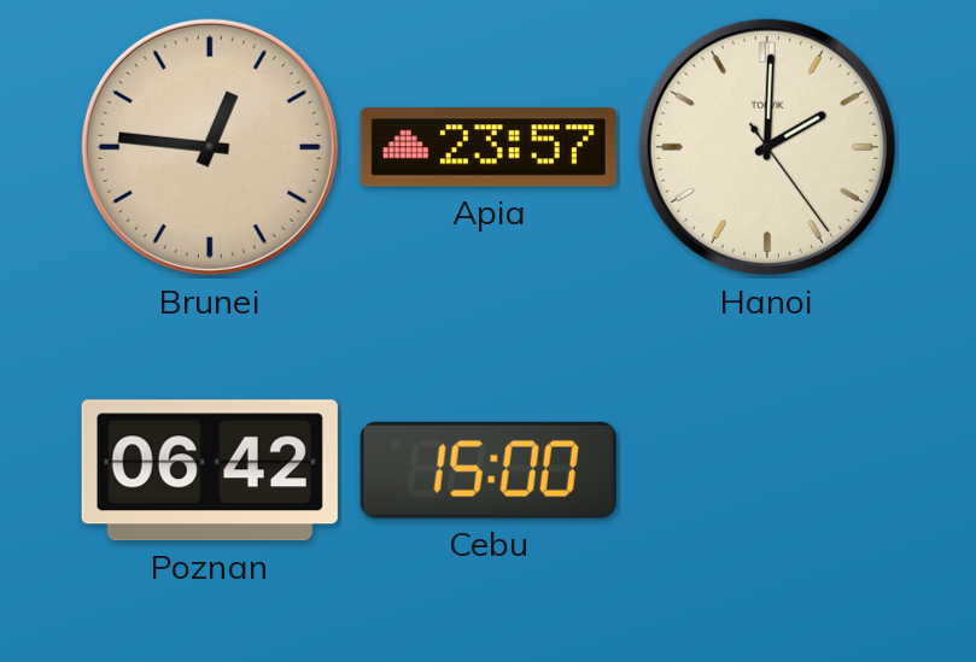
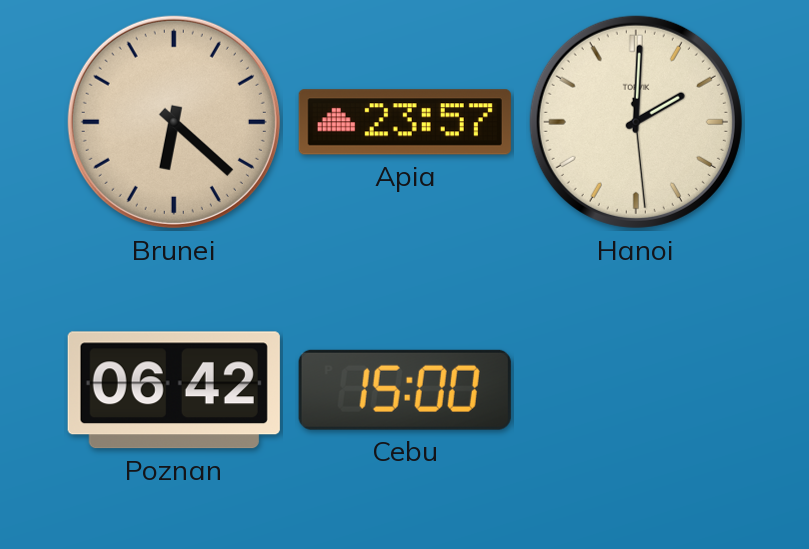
Brunei: 12:46 -> 6:22 (174, 122)
Hanoi: 2:00:24 -> 2:00:29 (636, 122)
